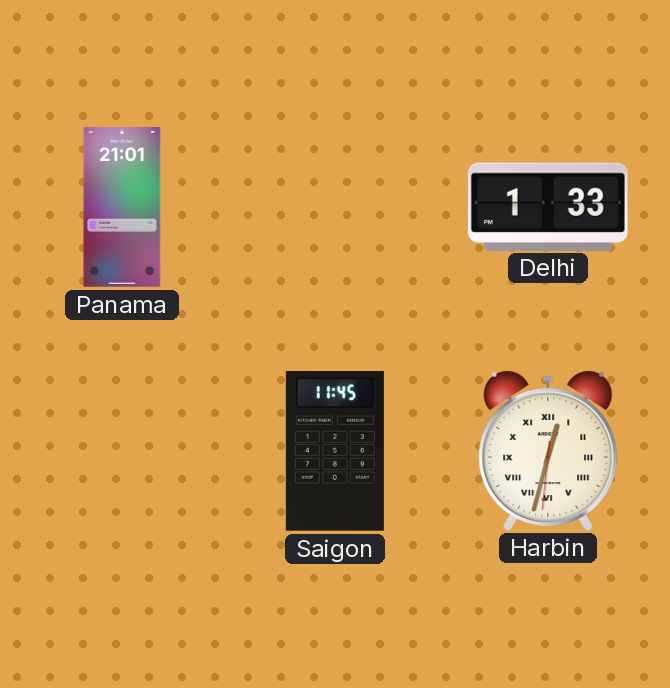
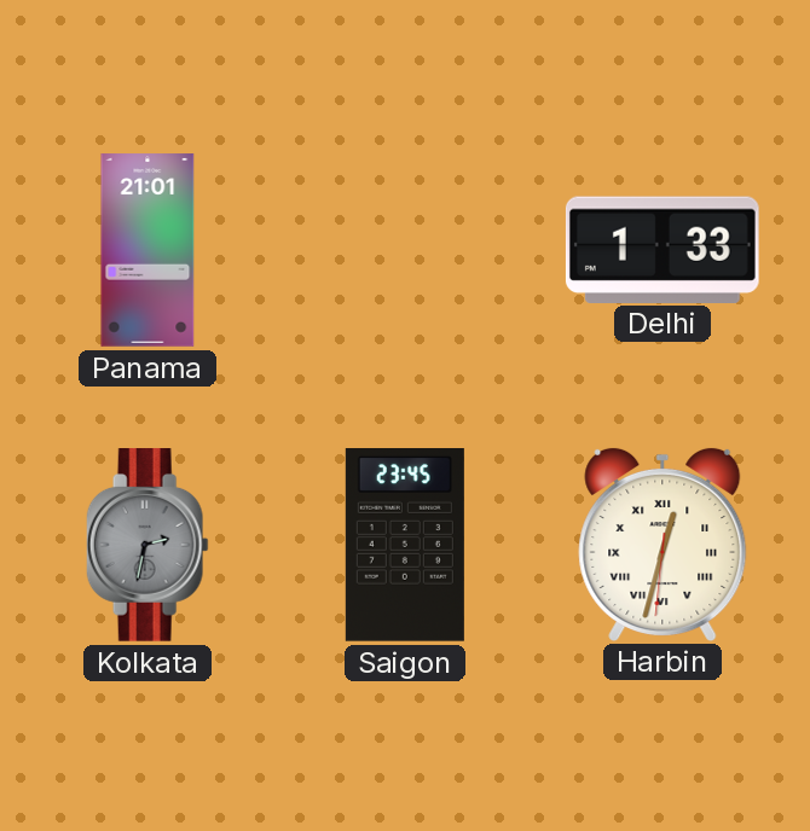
Kolkata: none -> 2:32 (147, 546)
Saigon: 11:45 -> 23:45 (405, 546)
